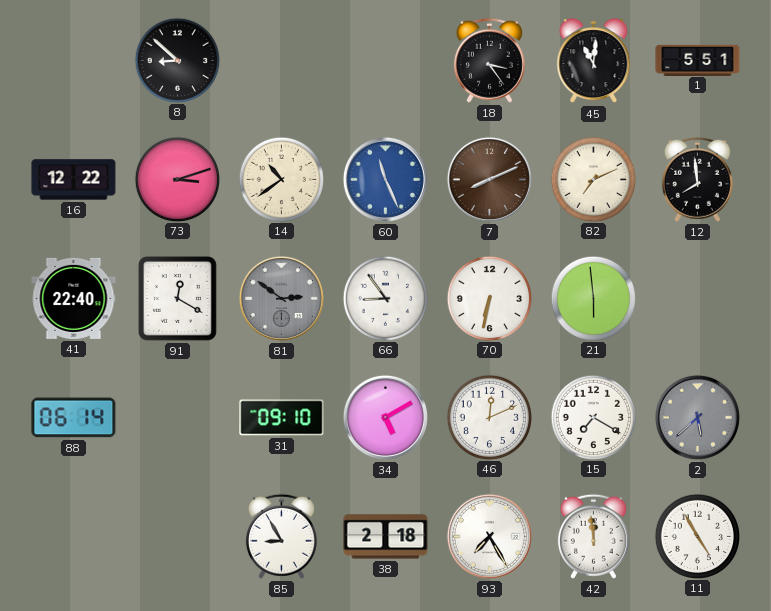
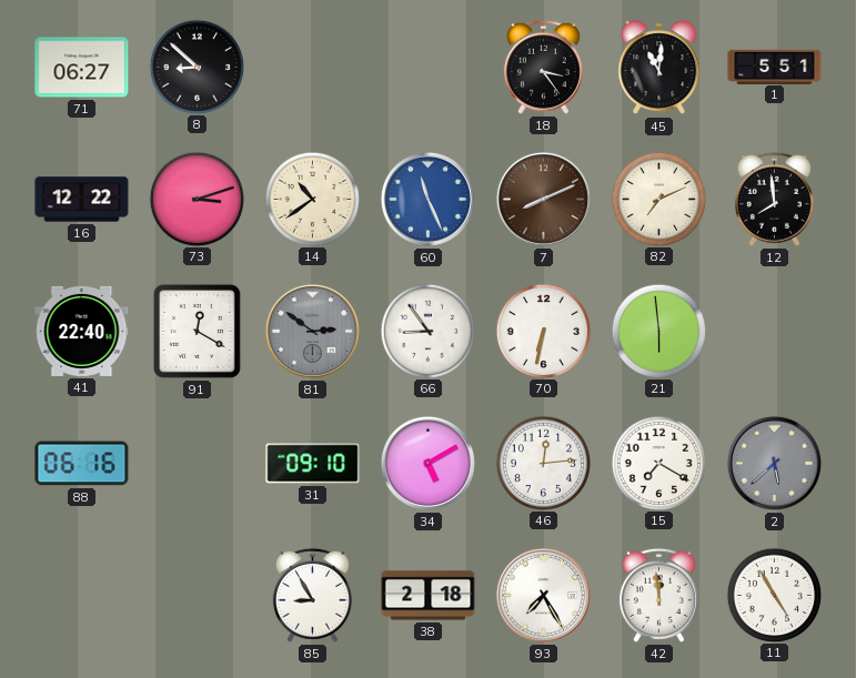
71: none -> 06:27 (82, 68)
88: 06:14 -> 06:16 (82, 464)
46: 12:11 -> 12:14 (543, 463)
